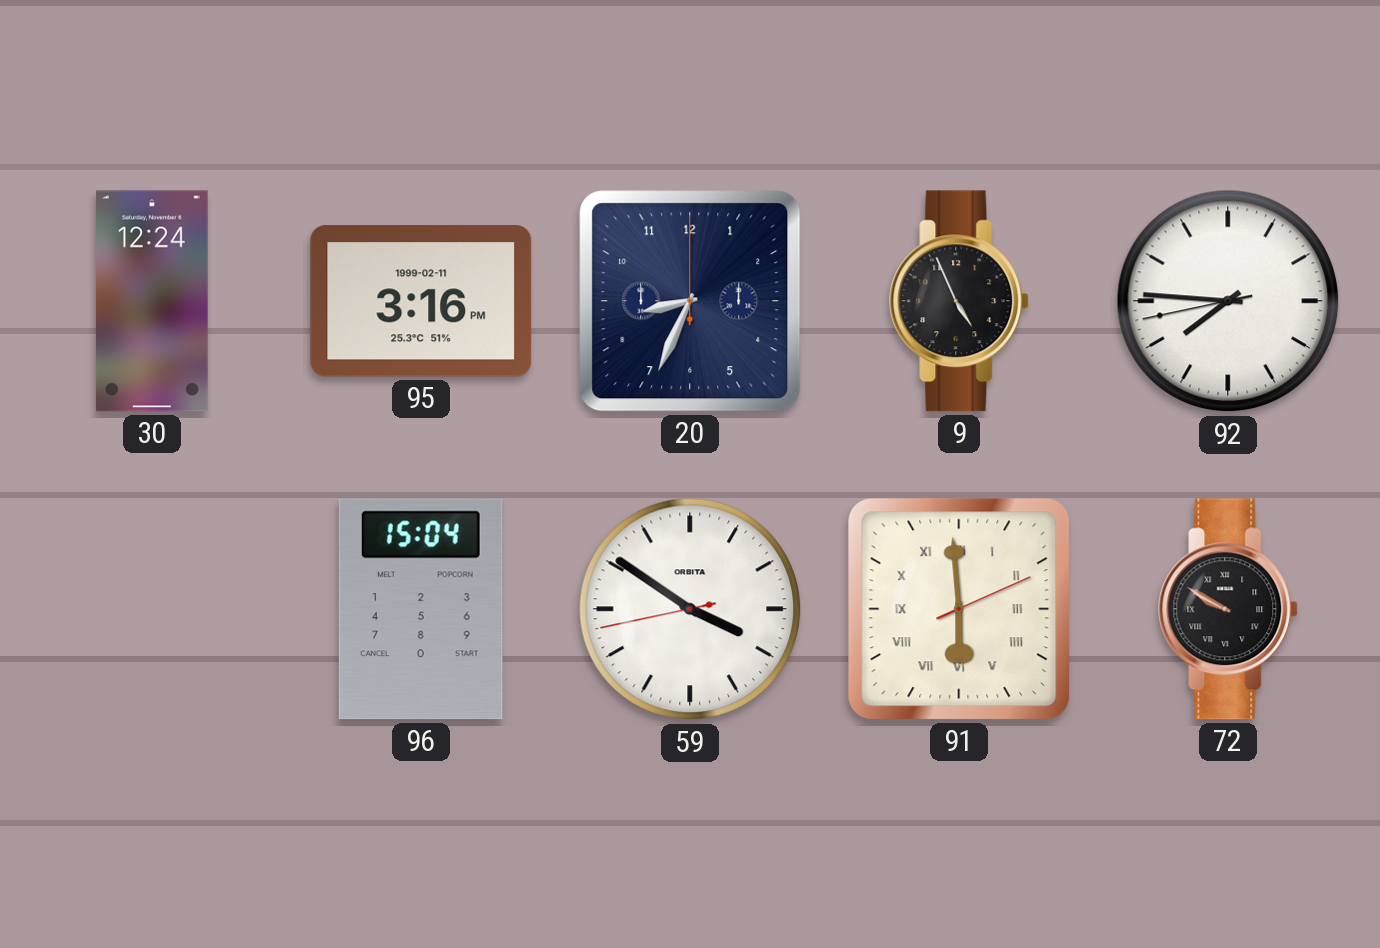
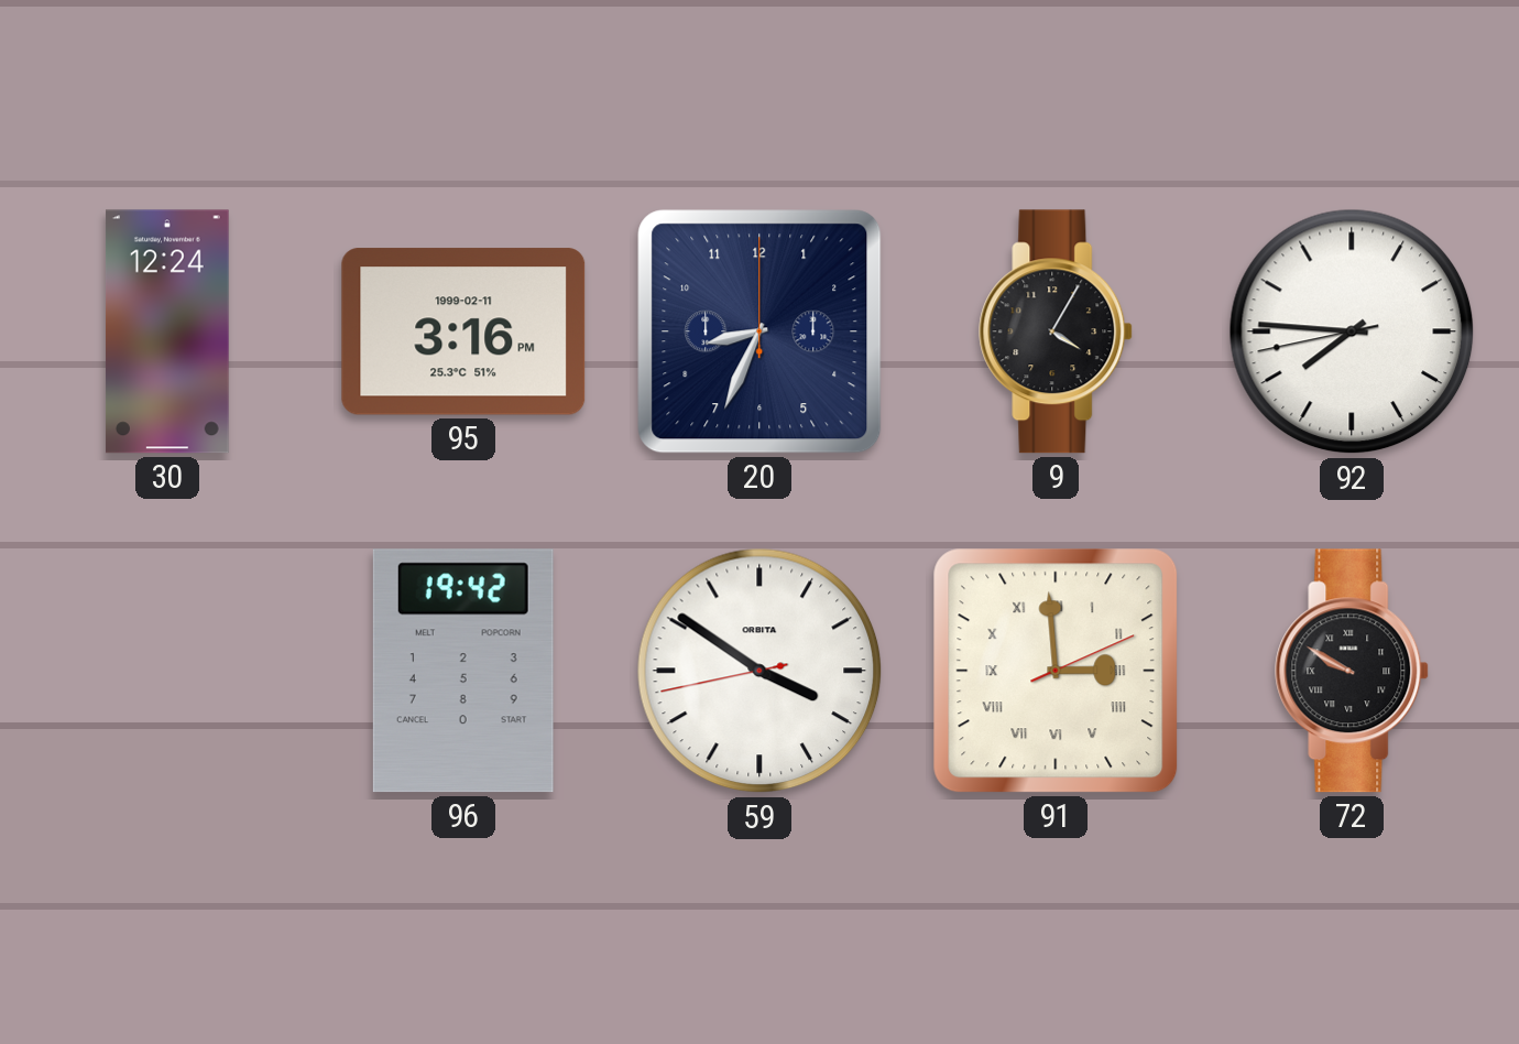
9: 4:56 -> 4:05 (1057, 331)
96: 15:04 -> 19:42 (463, 671)
91: 5:59 -> 2:59 (1056, 671)
